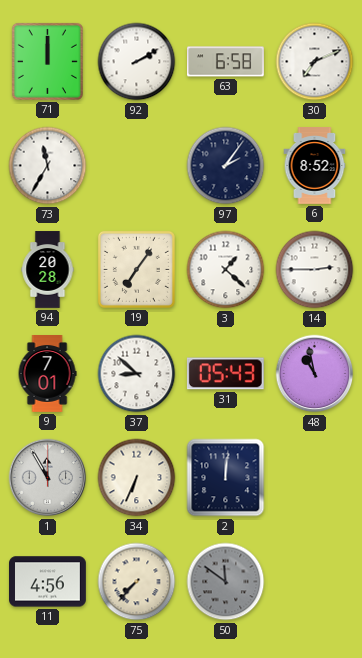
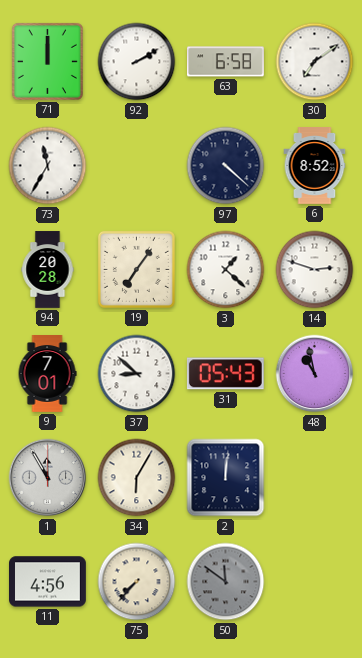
30: 7:11 -> 7:09 (315, 62)
97: 2:06 -> 4:22 (226, 166)
14: 2:45 -> 2:48 (315, 270)
34: 6:34 -> 6:05 (137, 478)
